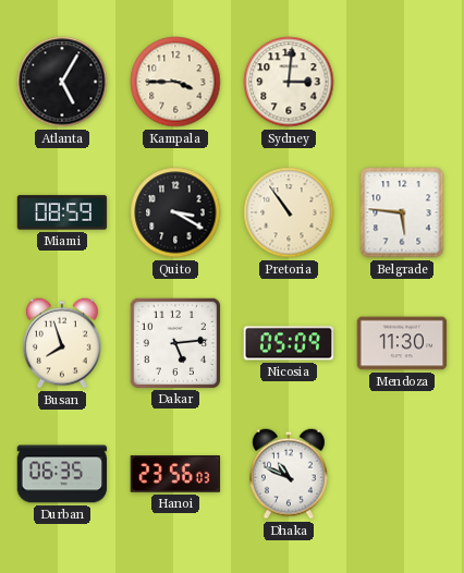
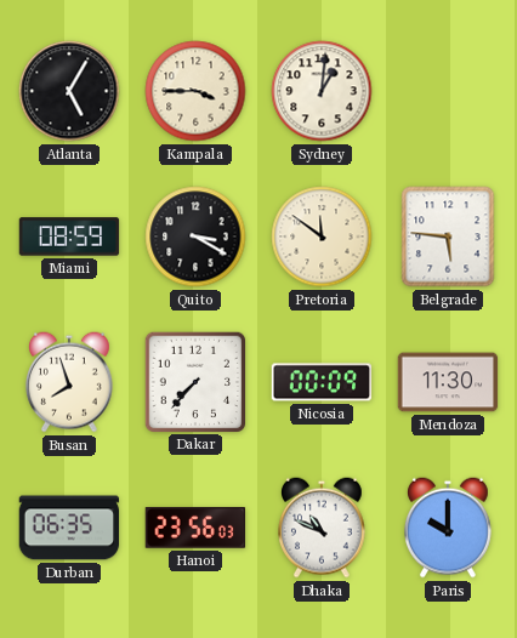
Sydney: 3:01 -> 1:01 (322, 91)
Pretoria: 10:54 -> 11:51 (322, 237)
Dakar: 5:14 -> 7:37 (194, 381)
Nicosia: 05:09 -> 00:09 (322, 382)
Paris: none -> 10:00 (448, 528)
